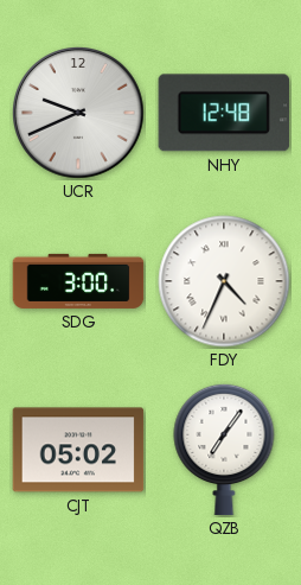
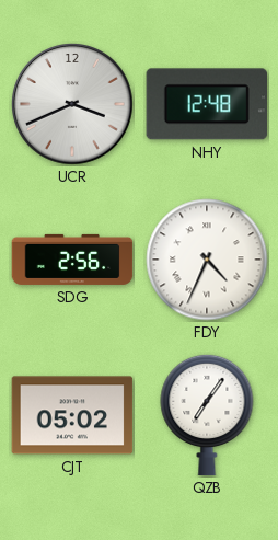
UCR: 9:41 -> 3:41 (73, 105)
SDG: 3:00 -> 2:56 (72, 260)
